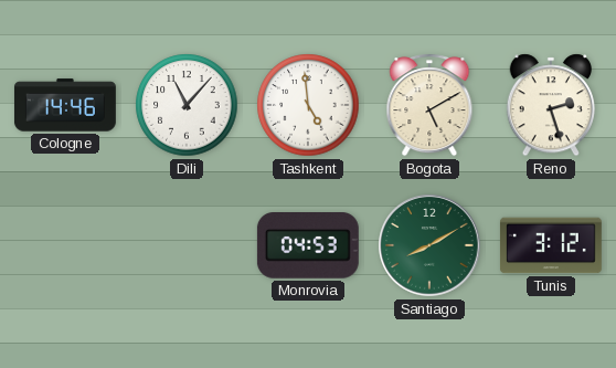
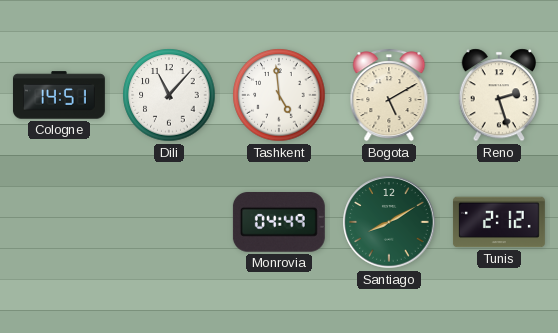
Cologne: 14:46 -> 14:51 (59, 95)
Monrovia: 04:53 -> 04:49 (279, 223)
Tunis: 3:12 -> 2:12 (499, 222)
